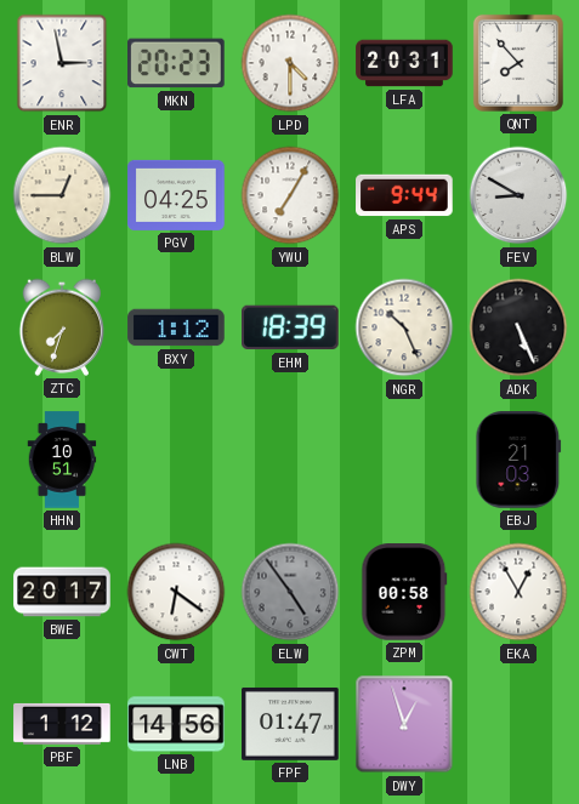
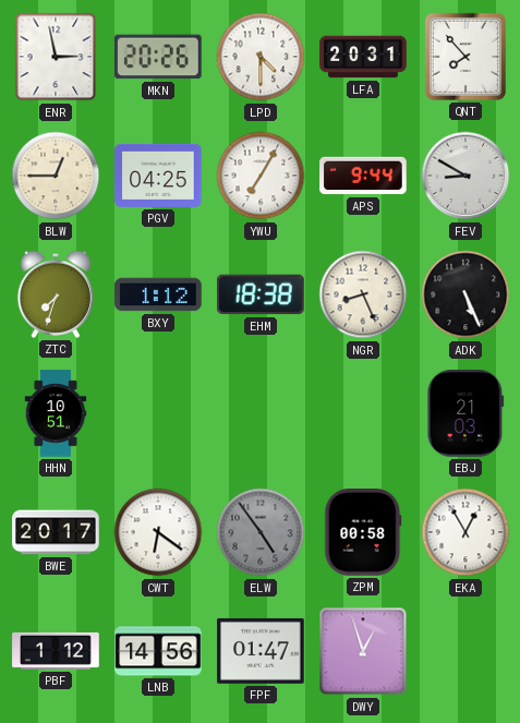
MKN: 20:23 -> 20:26 (159, 57)
EHM: 18:39 -> 18:38 (262, 294)
NGR: 10:26 -> 8:26 (363, 294)
